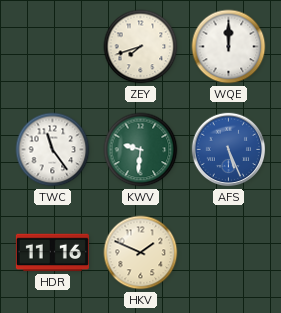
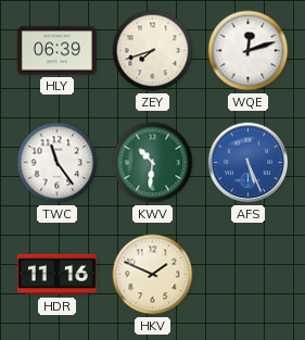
HLY: none -> 06:39 (56, 51)
WQE: 12:00 -> 12:12 (249, 51)
KWV: 9:31 -> 10:31 (153, 163)
